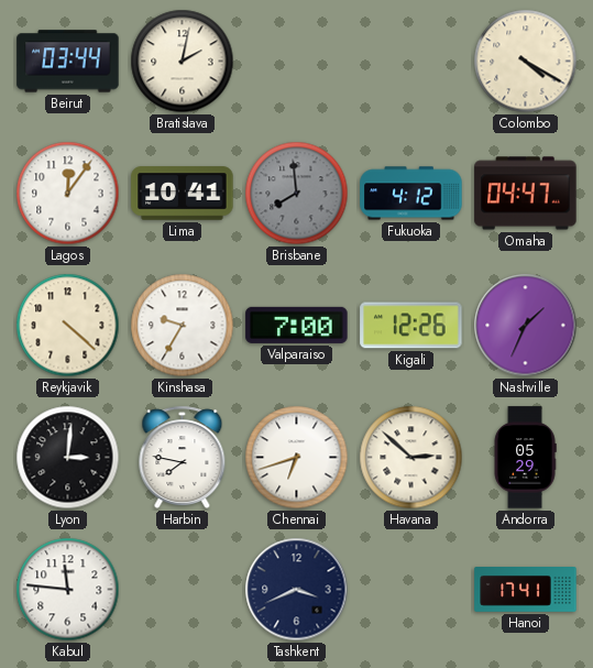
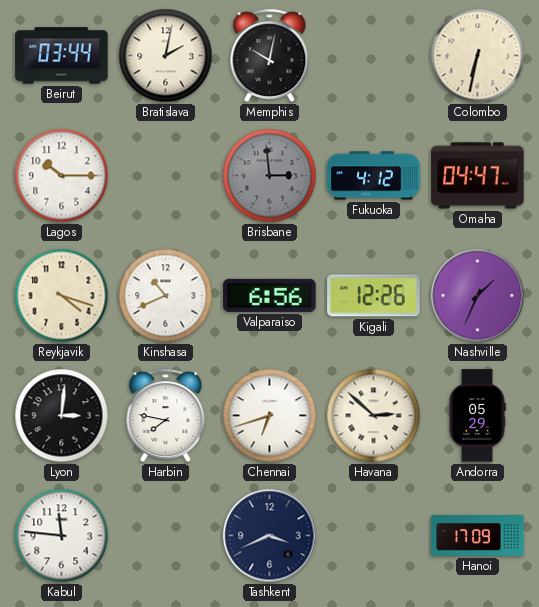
Memphis: none -> 10:02 (270, 56)
Colombo: 4:20 -> 6:32 (478, 56)
Lagos: 12:06 -> 10:15 (62, 176)
Lima: 10:41 -> none (183, 194)
Brisbane: 7:59 -> 2:59 (270, 176)
Reykjavik: 4:22 -> 4:18 (62, 296)
Kinshasa: 9:35 -> 10:41 (166, 296)
Valparaiso: 7:00 -> 6:56 (270, 295)
Hanoi: 17:41 -> 17:09 (478, 536)
